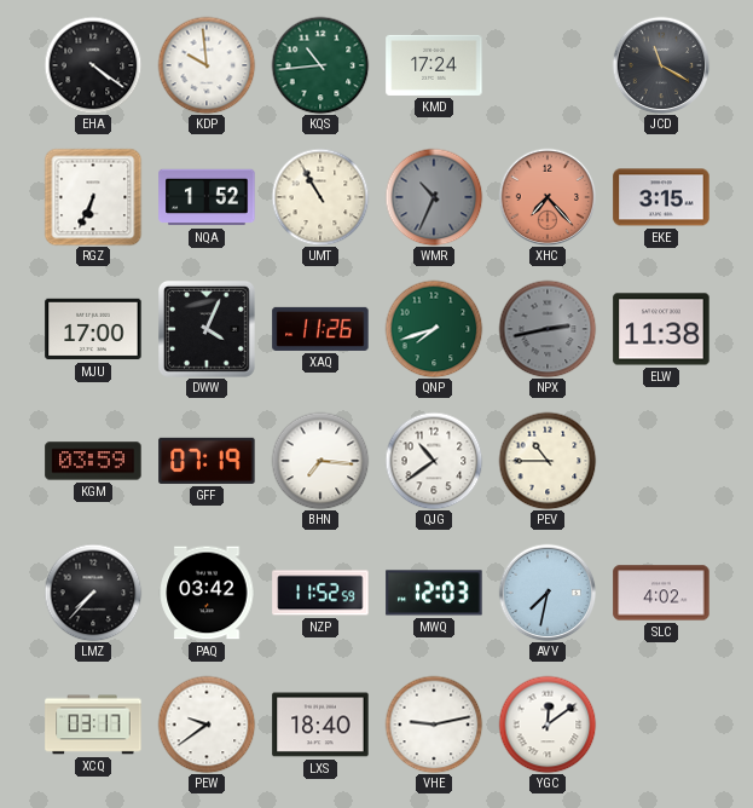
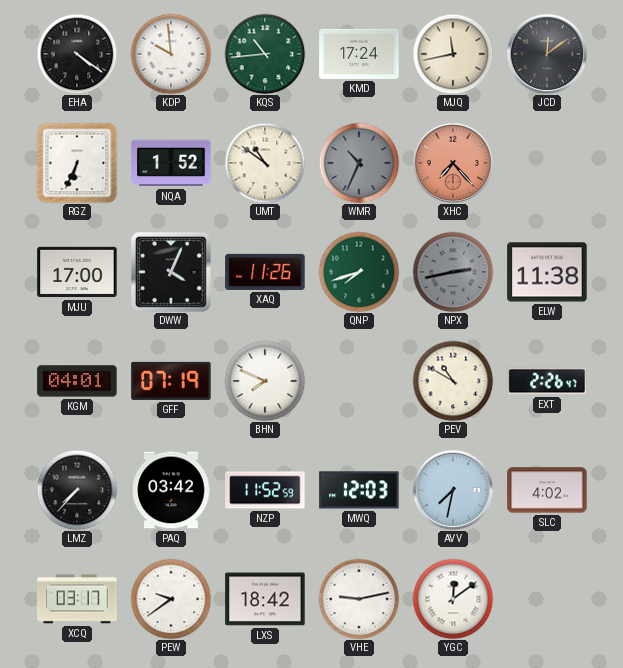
MJQ: none -> 11:43 (453, 54)
JCD: 11:20 -> 12:09 (547, 54)
UMT: 10:55 -> 10:51 (265, 163)
EKE: 3:15 -> none (661, 197)
KGM: 03:59 -> 04:01 (77, 381)
BHN: 7:16 -> 7:49 (265, 381)
QJG: 10:39 -> none (434, 461)
PEV: 10:45 -> 10:50 (453, 381)
EXT: none -> 2:26 (547, 381)
LXS: 18:40 -> 18:42 (265, 599)
